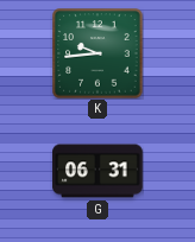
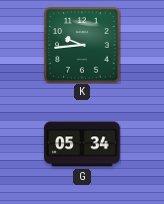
G: 06:31 -> 05:34 (82, 144)
